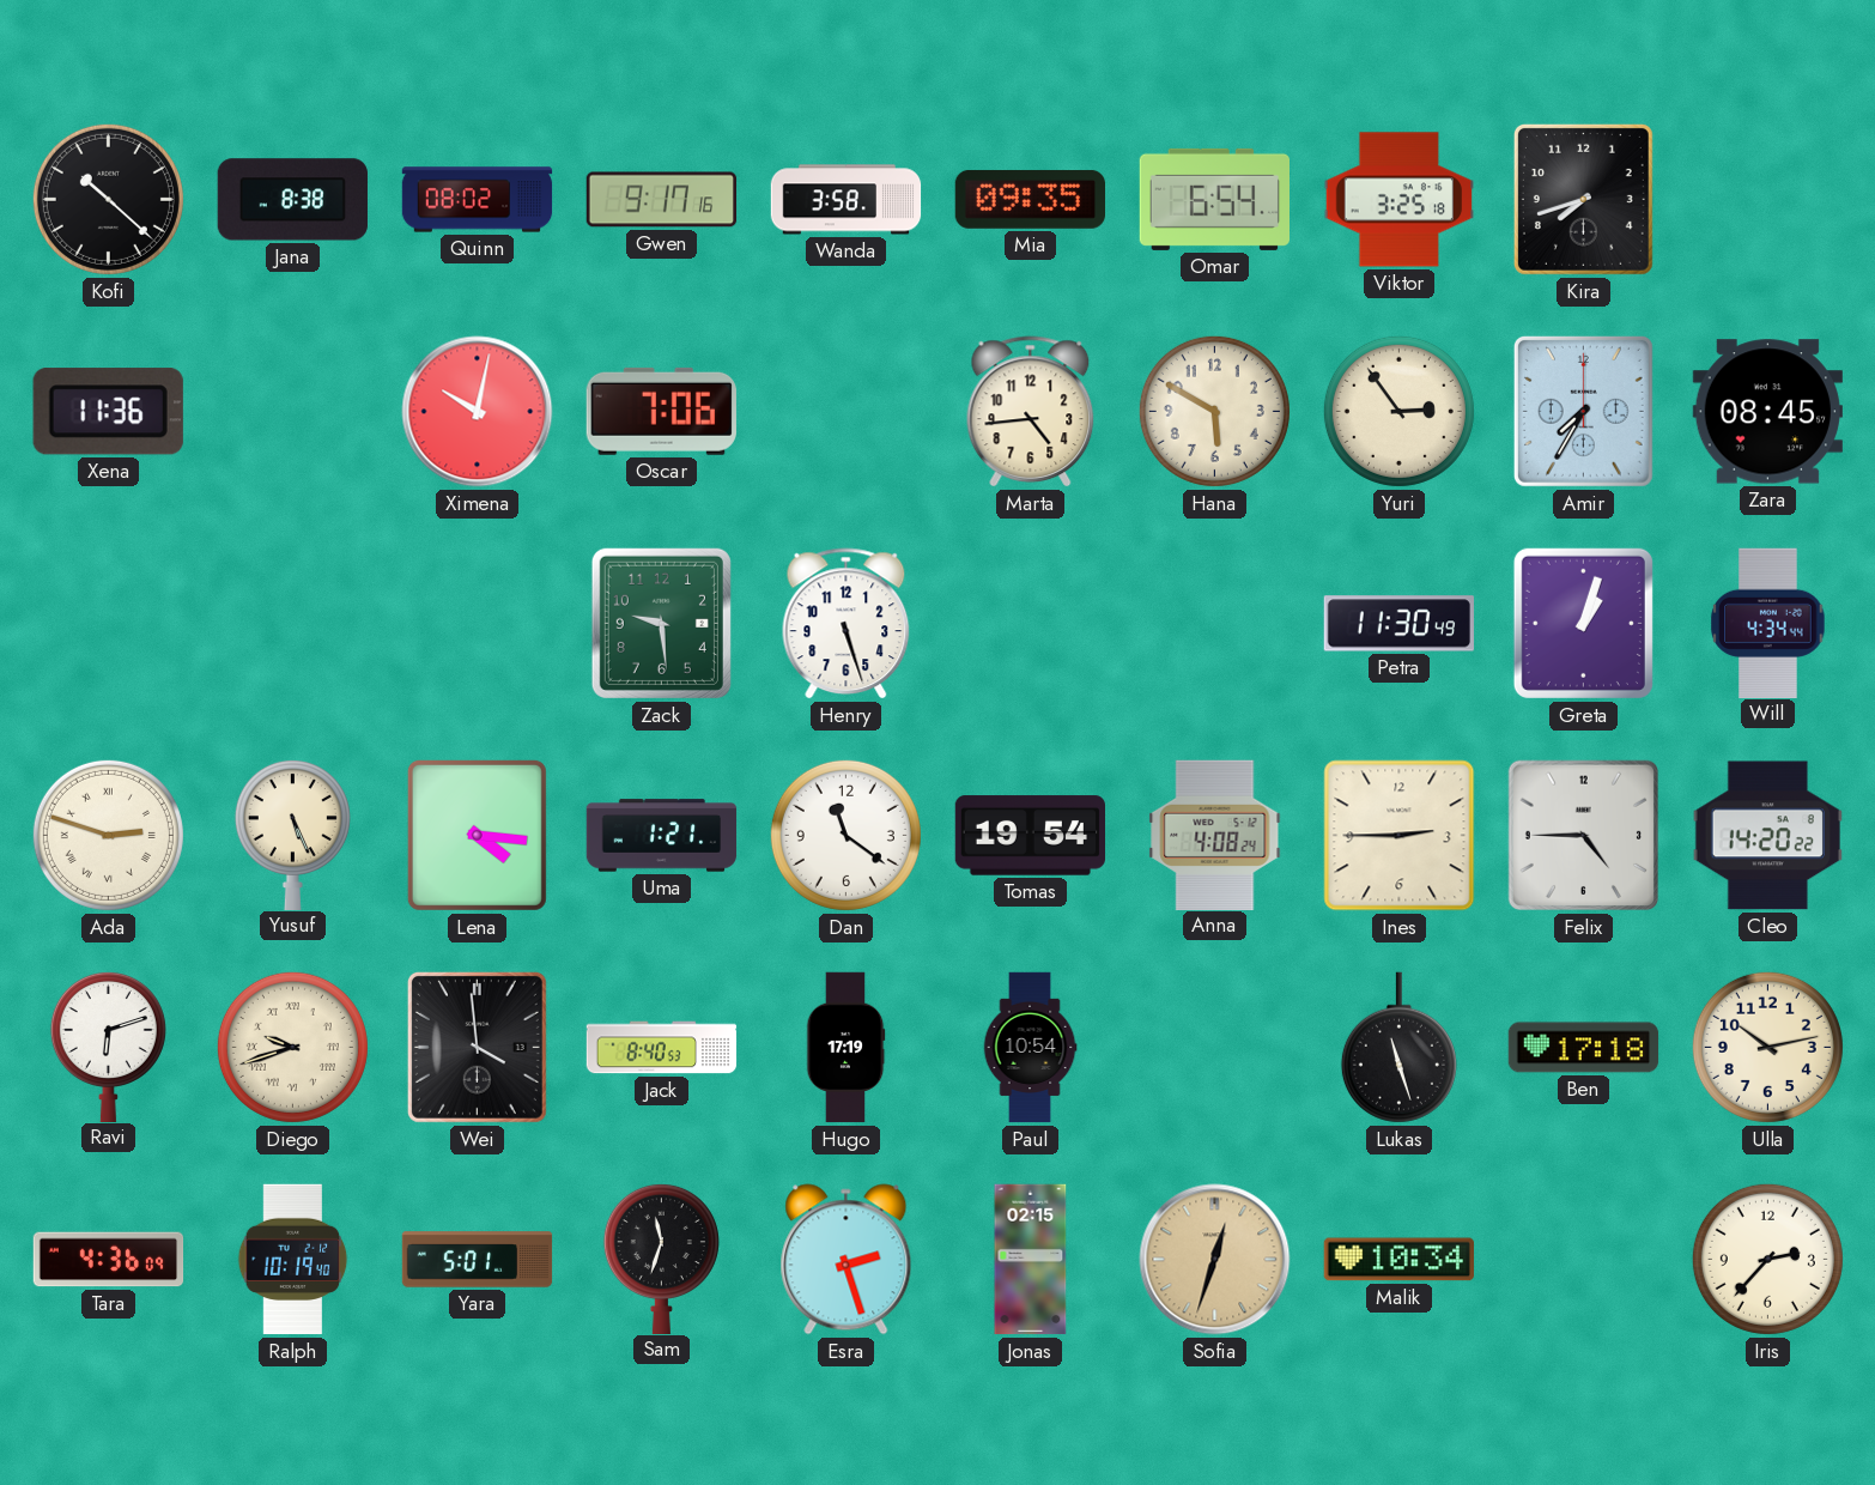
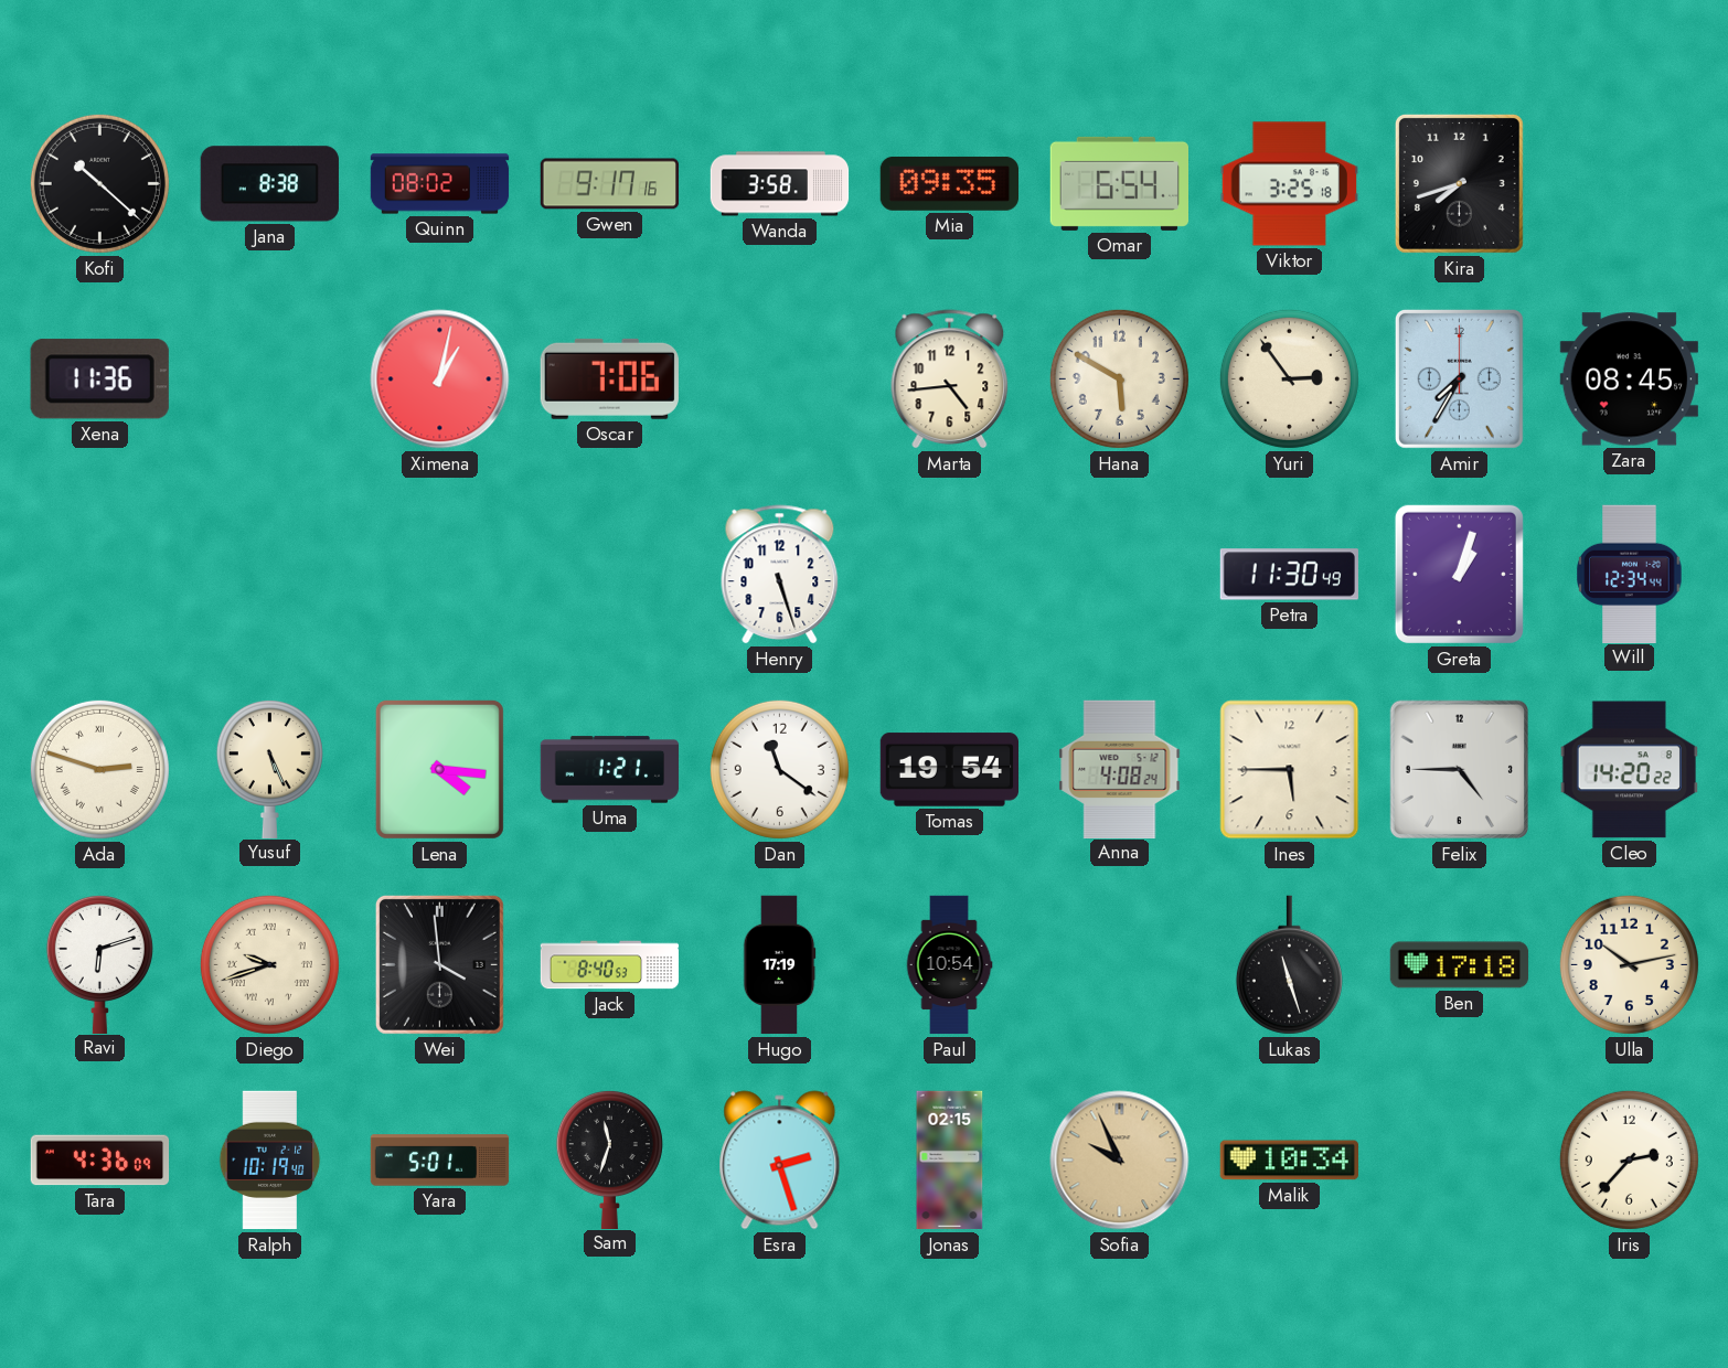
Ximena: 10:02 -> 1:02 (440, 380)
Zack: 9:29 -> none (661, 623)
Will: 4:34 -> 12:34 (1630, 574)
Ines: 2:45 -> 5:45 (1290, 770)
Sofia: 12:33 -> 9:56 (1120, 1161)
